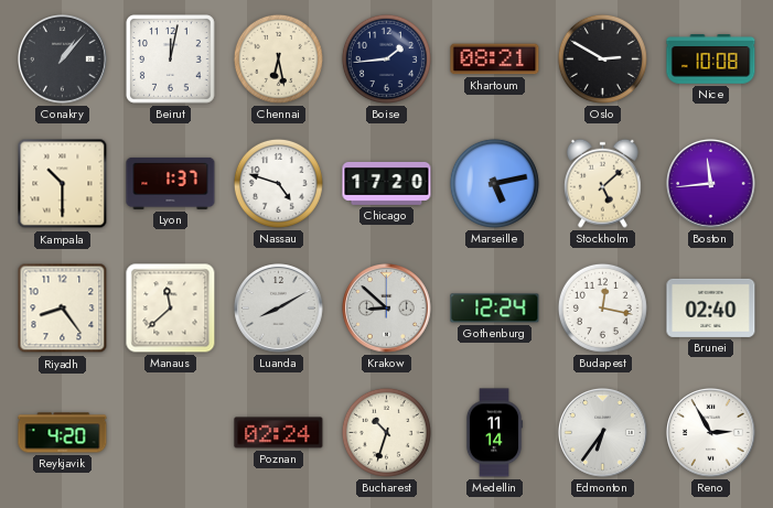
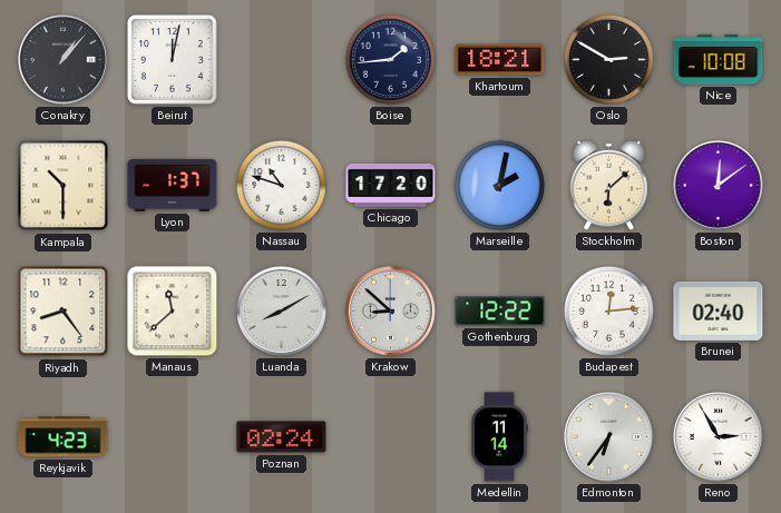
Chennai: 6:28 -> none (278, 58)
Khartoum: 08:21 -> 18:21 (500, 60)
Nassau: 4:48 -> 10:48 (281, 185)
Marseille: 5:13 -> 2:02 (499, 185)
Stockholm: 5:08 -> 6:08 (608, 185)
Boston: 11:44 -> 12:09 (719, 186)
Gothenburg: 12:24 -> 12:22 (500, 312)
Budapest: 12:17 -> 12:14 (608, 310)
Reykjavik: 4:20 -> 4:23 (64, 437)
Bucharest: 10:33 -> none (386, 432)
